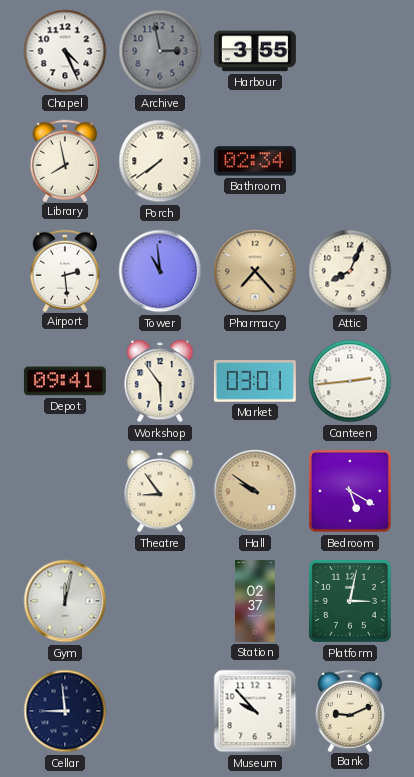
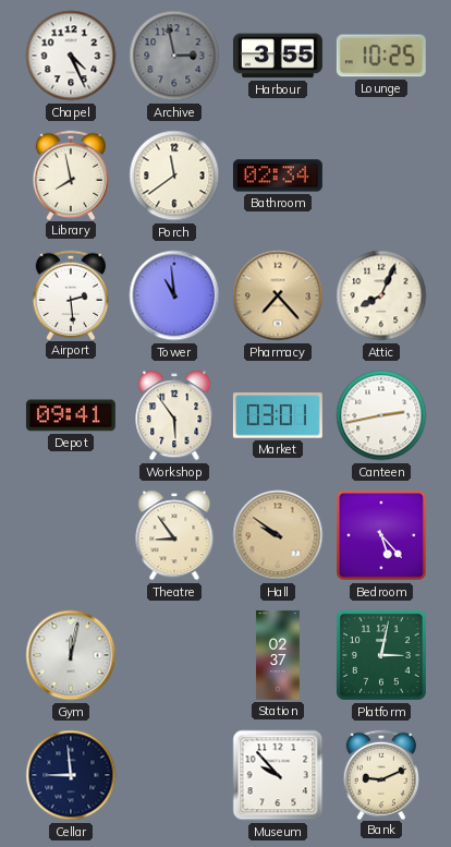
Lounge: none -> 10:25 (381, 56)
Porch: 7:39 -> 11:39 (174, 176)
Canteen: 2:44 -> 2:43 (381, 415)
Bedroom: 5:20 -> 5:23 (381, 535)
